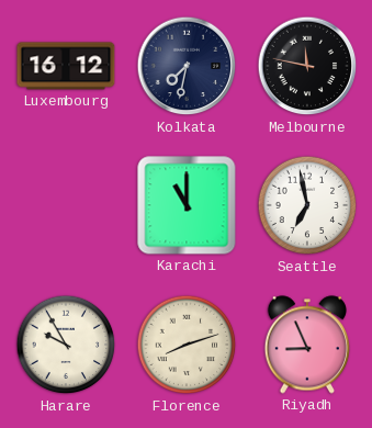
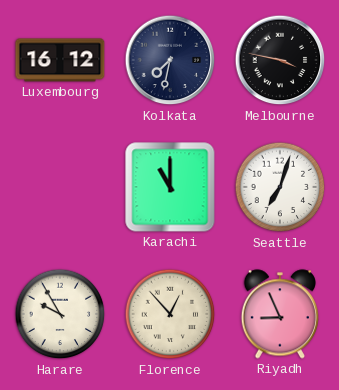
Melbourne: 11:47 -> 3:47 (280, 60)
Seattle: 6:58 -> 7:03 (280, 187)
Florence: 8:12 -> 12:53 (170, 314)
